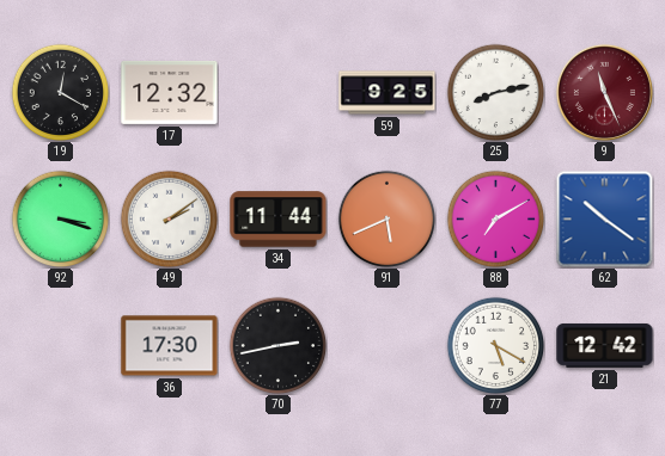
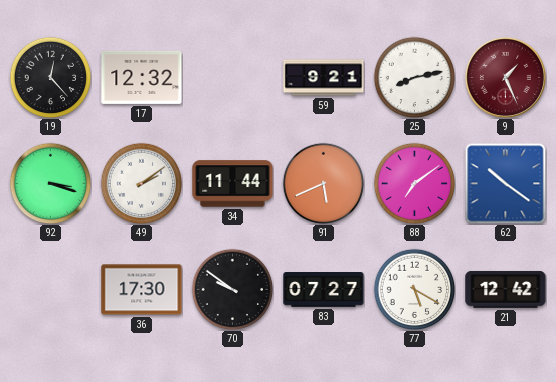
19: 12:20 -> 12:23 (50, 77)
59: 9:25 -> 9:21 (324, 78)
9: 11:26 -> 1:26 (505, 77)
88: 7:10 -> 7:09 (414, 183)
70: 2:43 -> 9:51 (232, 289)
83: none -> 07:27 (324, 290)
